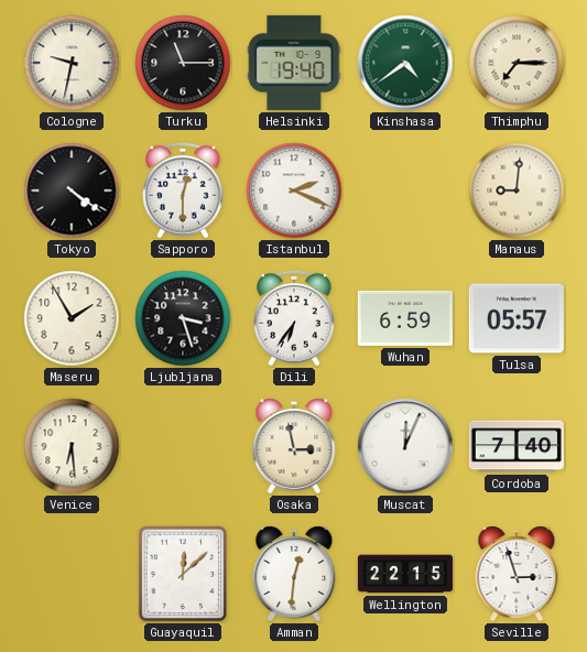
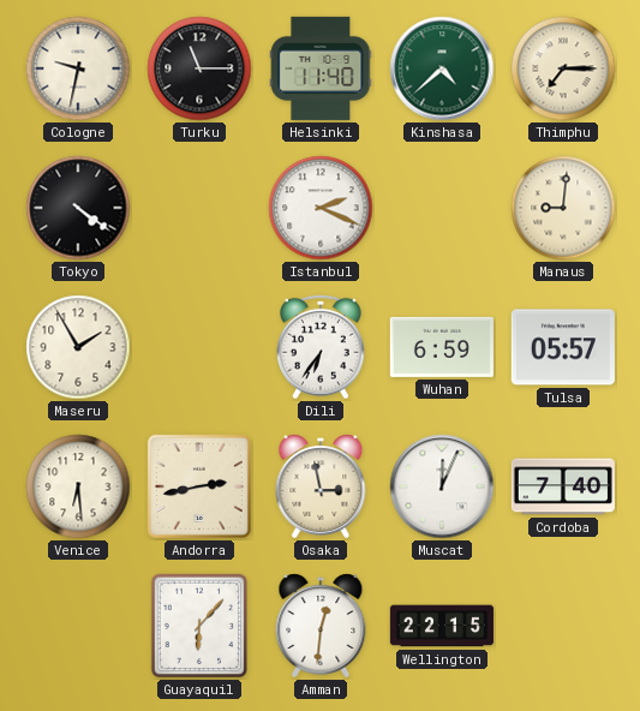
Helsinki: 19:40 -> 11:40 (321, 68)
Kinshasa: 4:39 -> 4:38 (442, 68)
Sapporo: 12:30 -> none (183, 191)
Ljubljana: 3:27 -> none (183, 318)
Andorra: none -> 2:43 (199, 486)
Guayaquil: 12:08 -> 6:07 (199, 626)
Seville: 2:57 -> none (517, 574)
